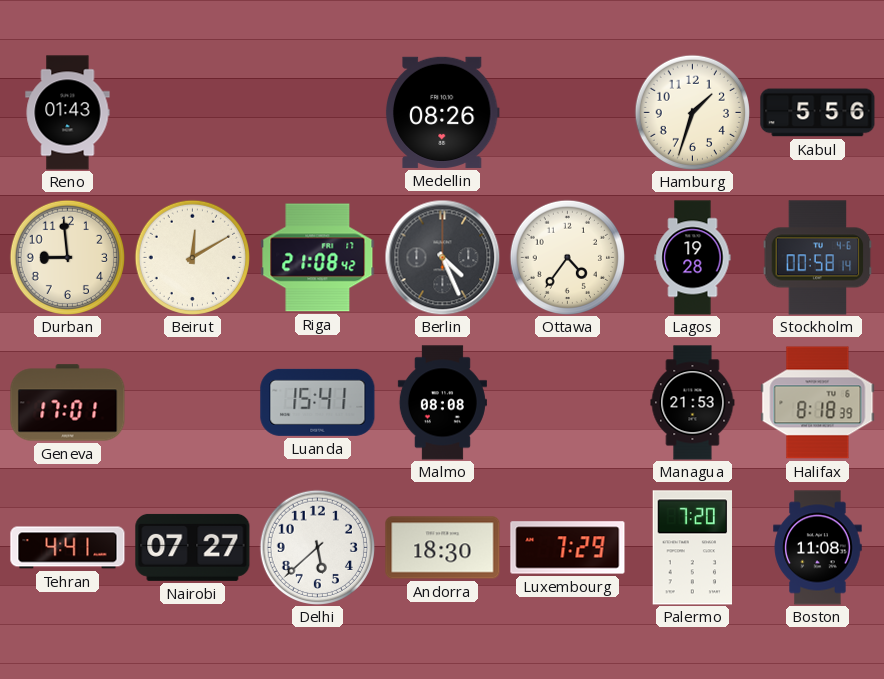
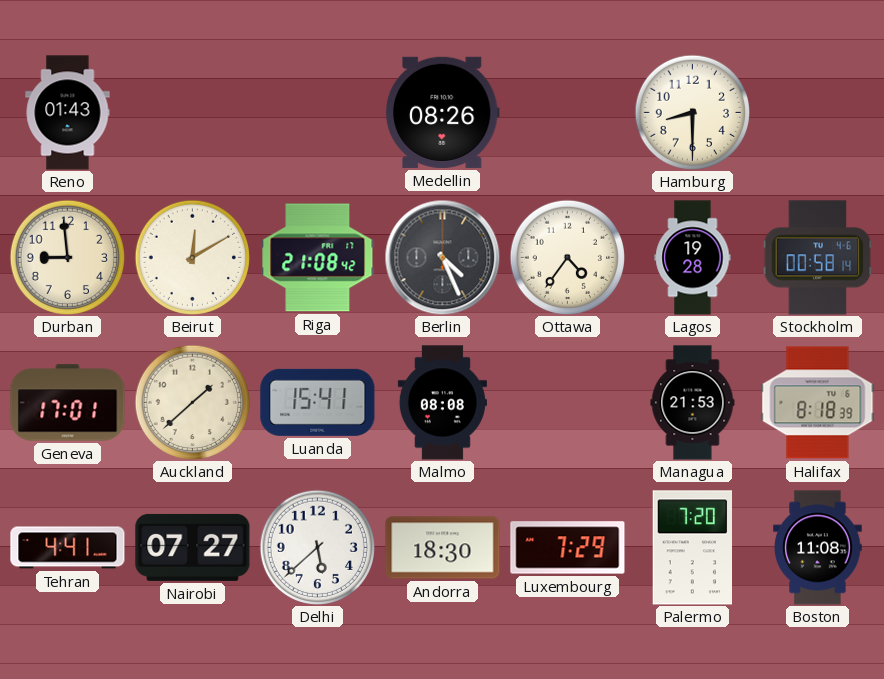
Hamburg: 1:33 -> 8:30 (692, 112)
Kabul: 5:56 -> none (818, 113)
Auckland: none -> 1:38 (192, 402)
